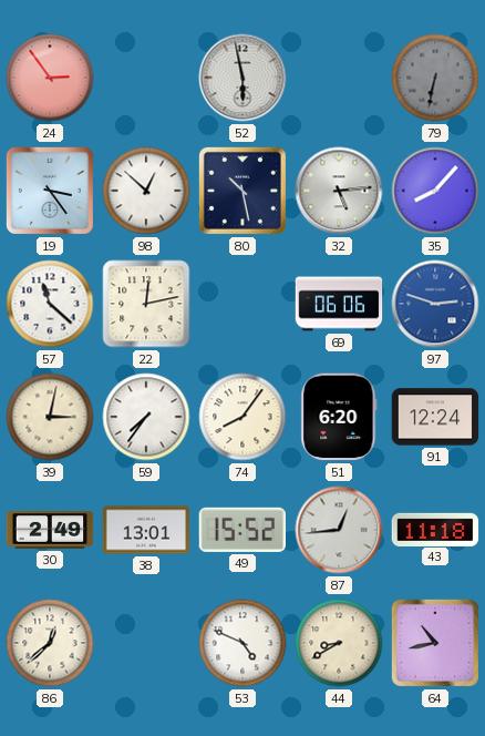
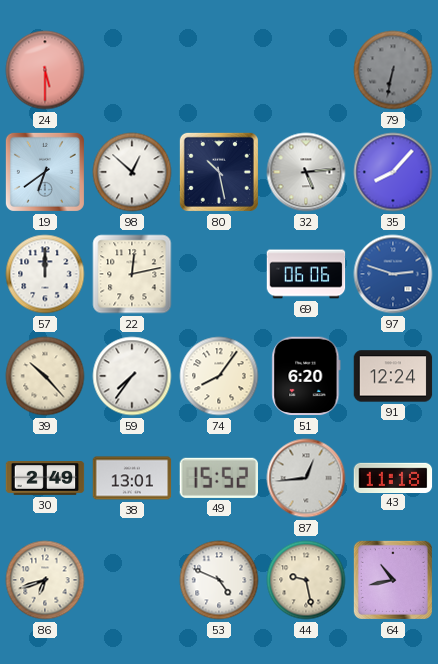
24: 2:54 -> 5:30 (45, 70)
52: 5:58 -> none (242, 78)
19: 3:24 -> 6:39 (45, 172)
57: 11:22 -> 12:00 (45, 274)
39: 3:02 -> 10:23 (45, 376)
86: 12:38 -> 6:42 (45, 580)
44: 8:40 -> 9:28 (306, 580)
